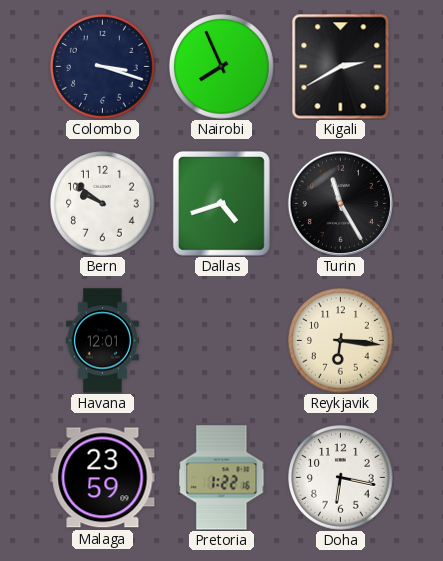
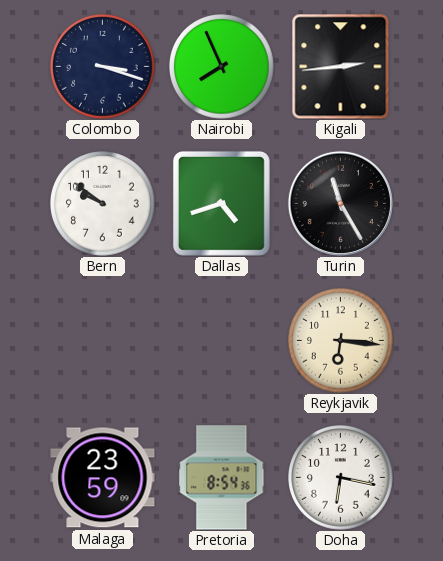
Kigali: 2:40 -> 2:44 (341, 66)
Havana: 12:01 -> none (102, 341)
Pretoria: 1:22 -> 8:54 (222, 478)
